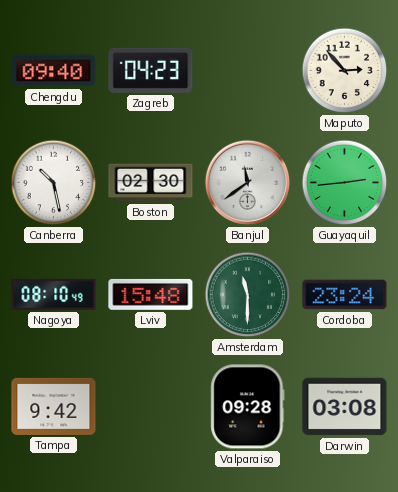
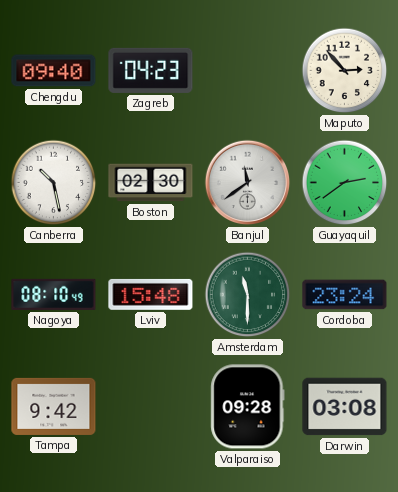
Guayaquil: 2:44 -> 2:39 (345, 183)
